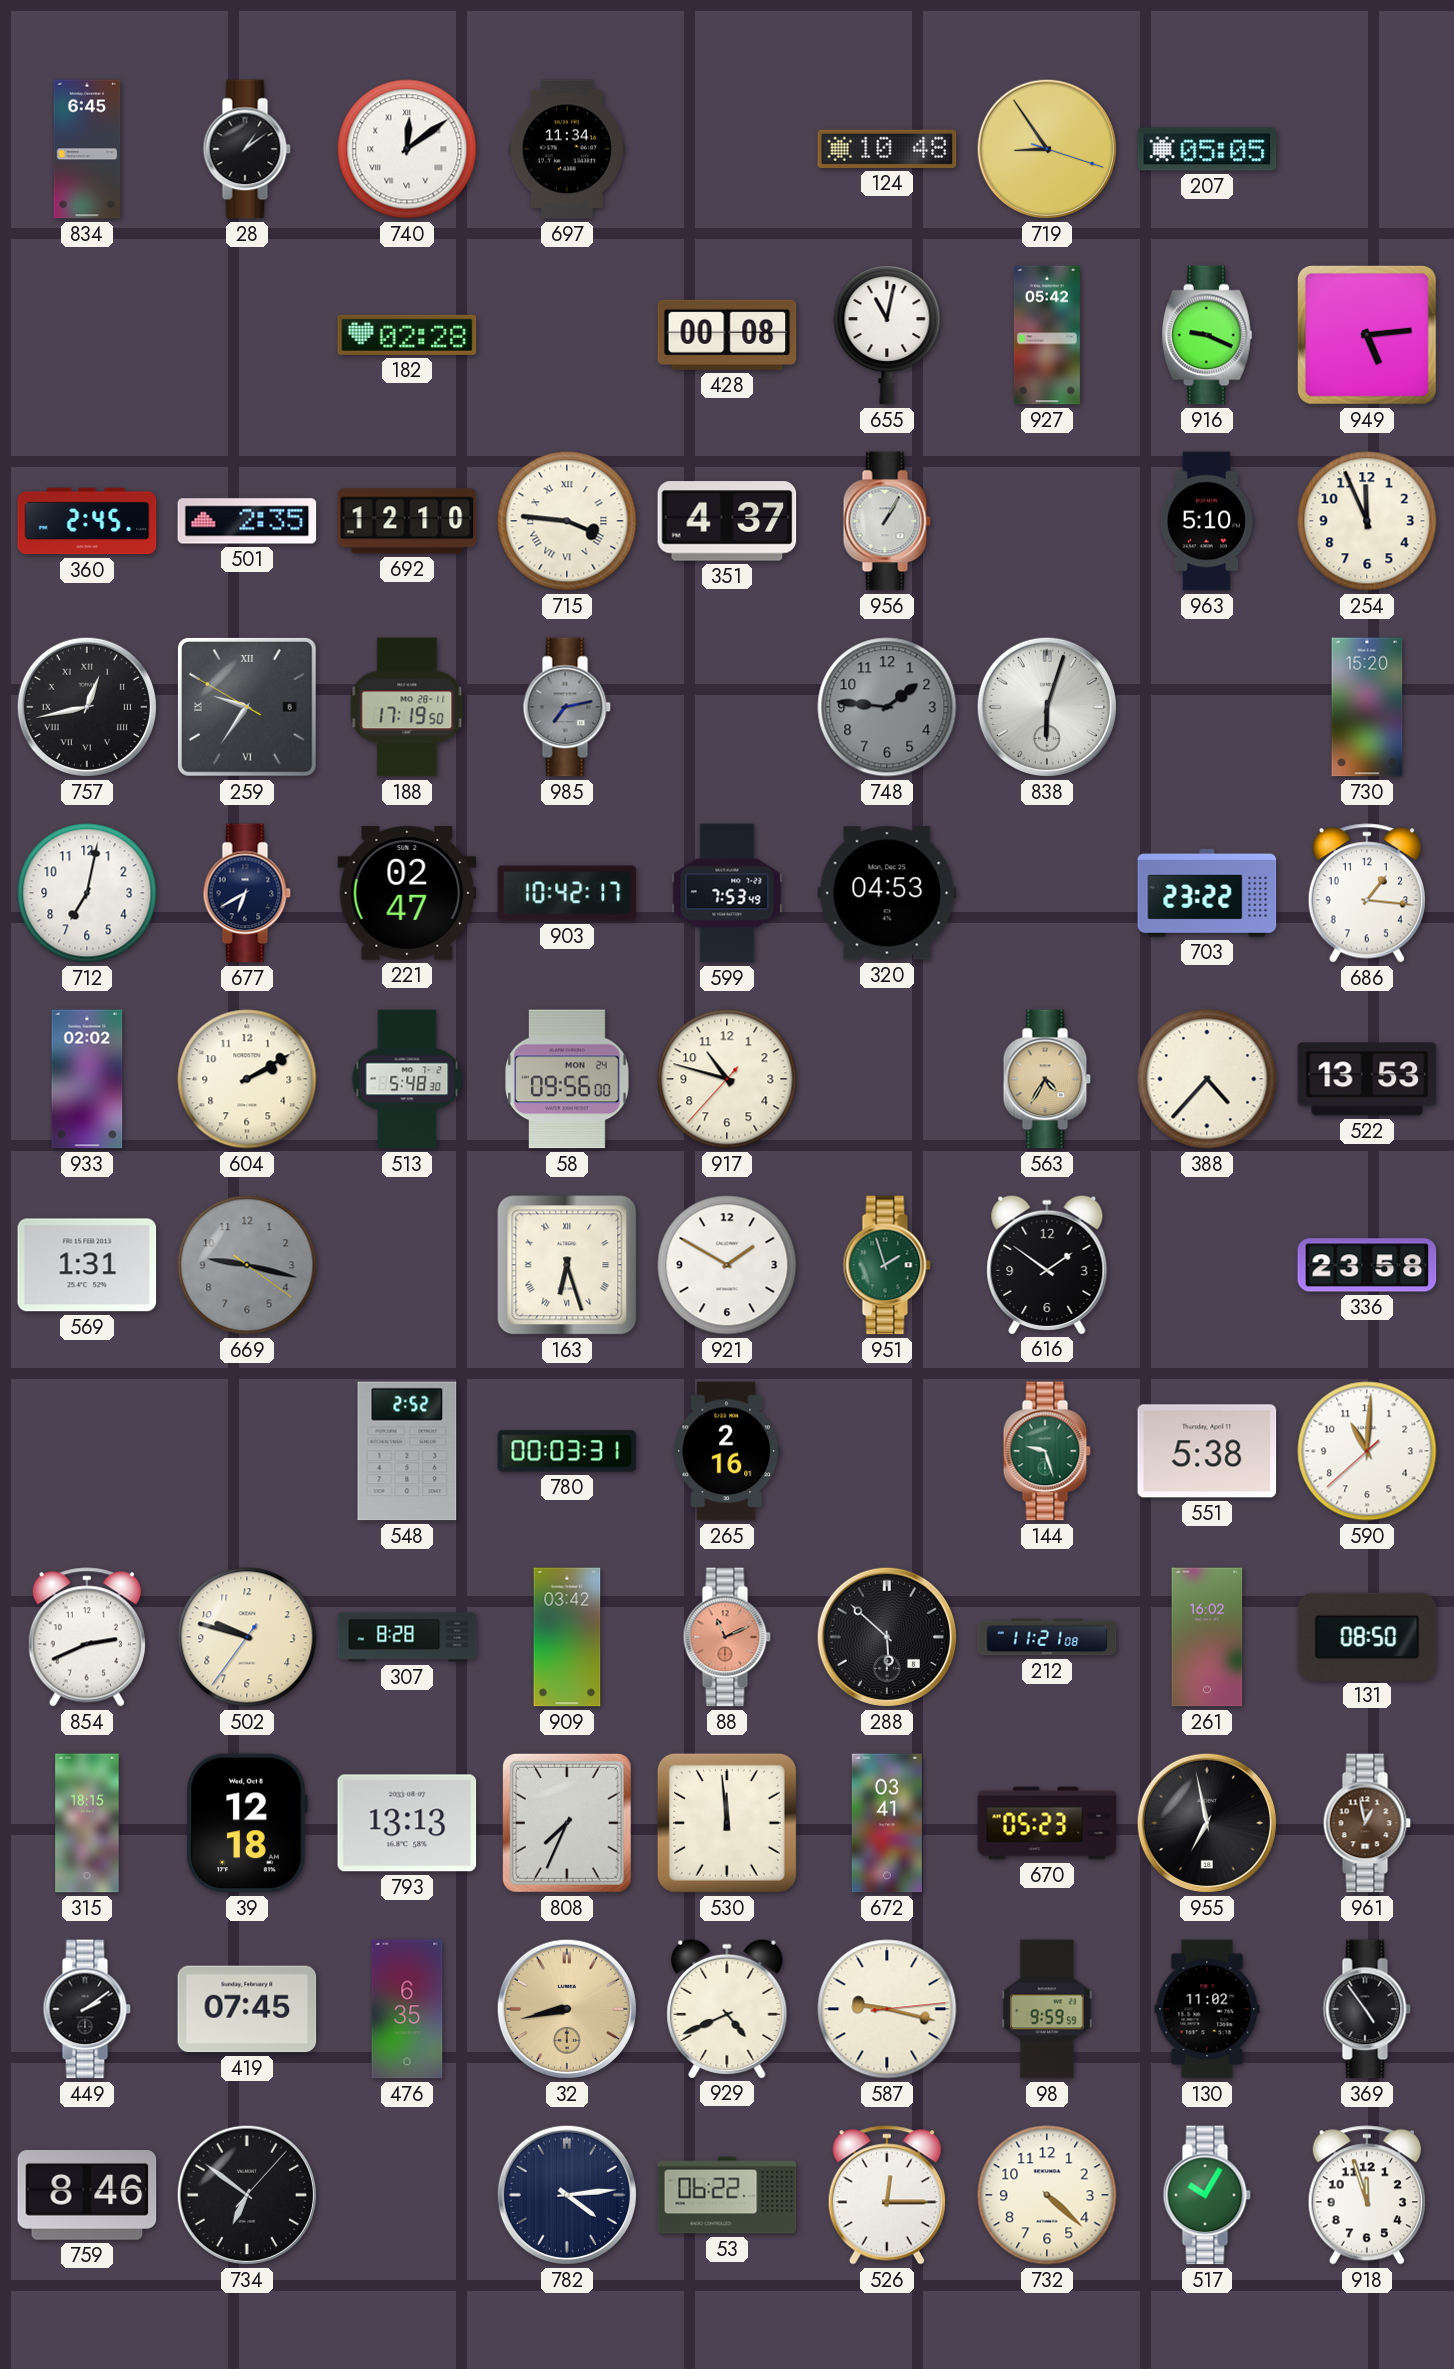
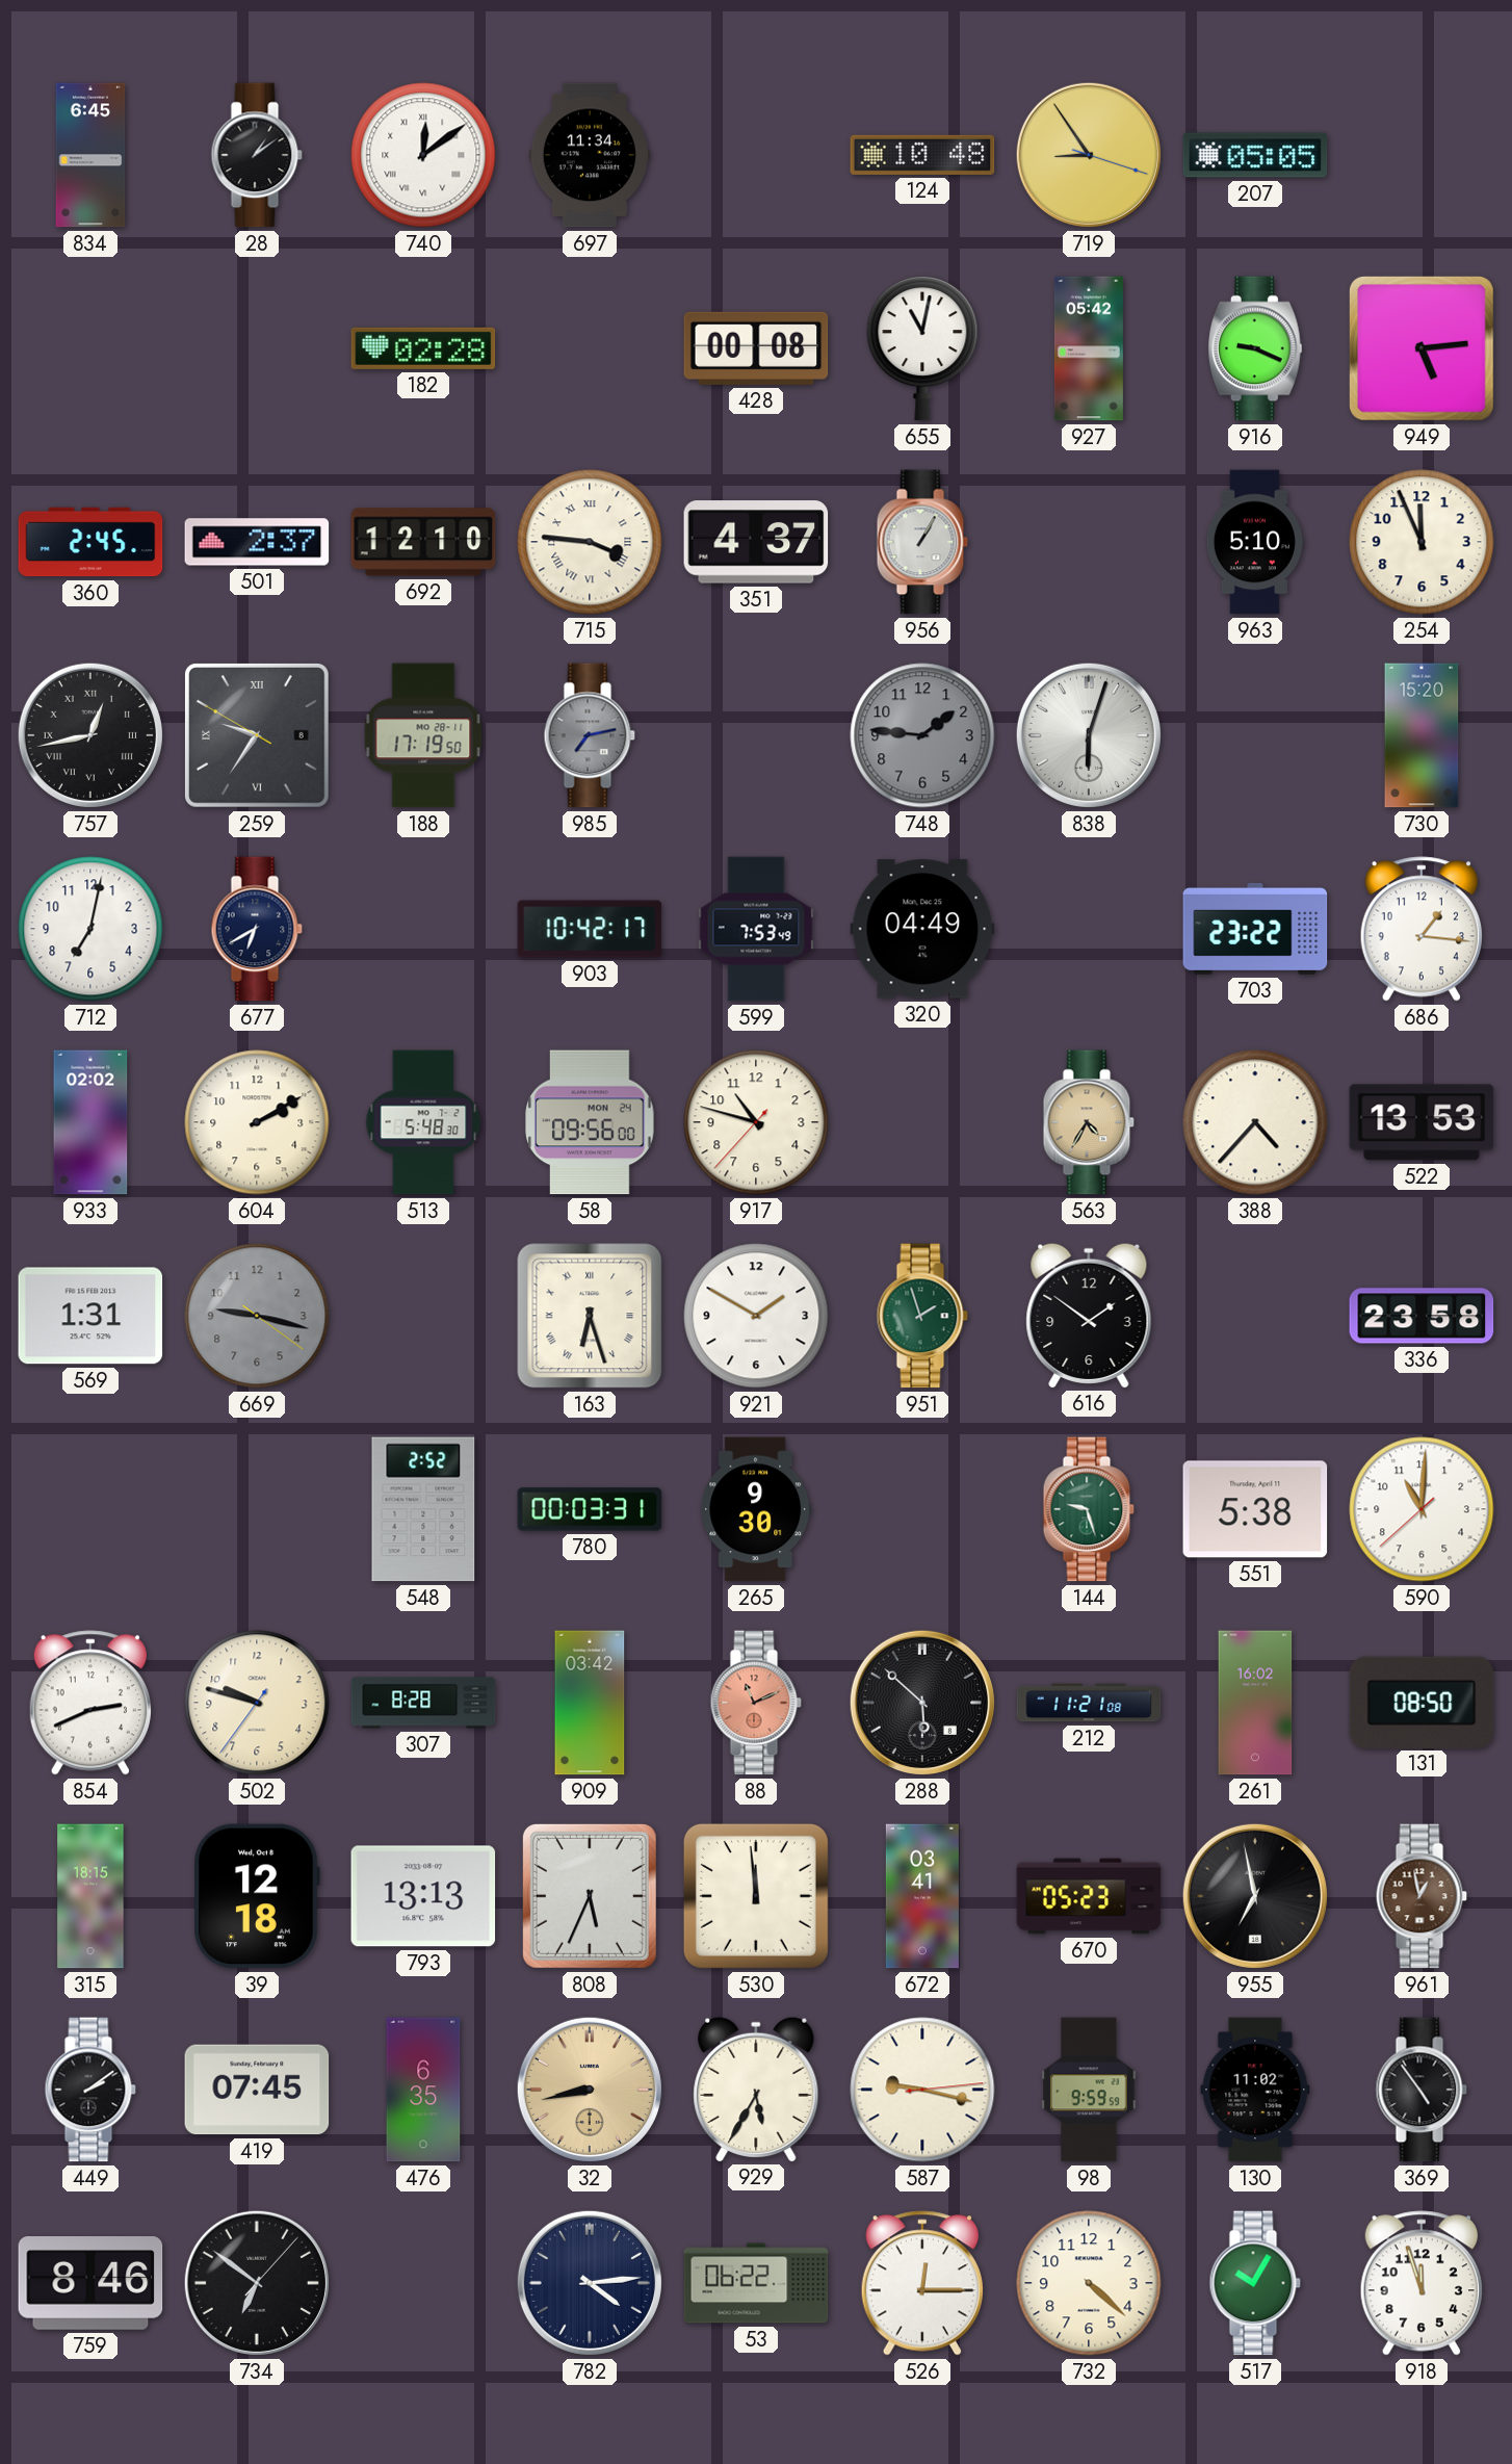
501: 2:35 -> 2:37 (257, 542)
221: 02:47 -> none (407, 893)
320: 04:53 -> 04:49 (922, 929)
265: 2:16 -> 9:30 (756, 1509)
808: 7:34 -> 5:34 (590, 1896)
929: 4:41 -> 5:35 (756, 2089)
